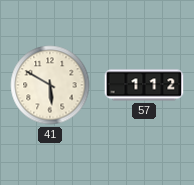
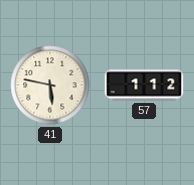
41: 5:50 -> 5:47 (50, 85)
